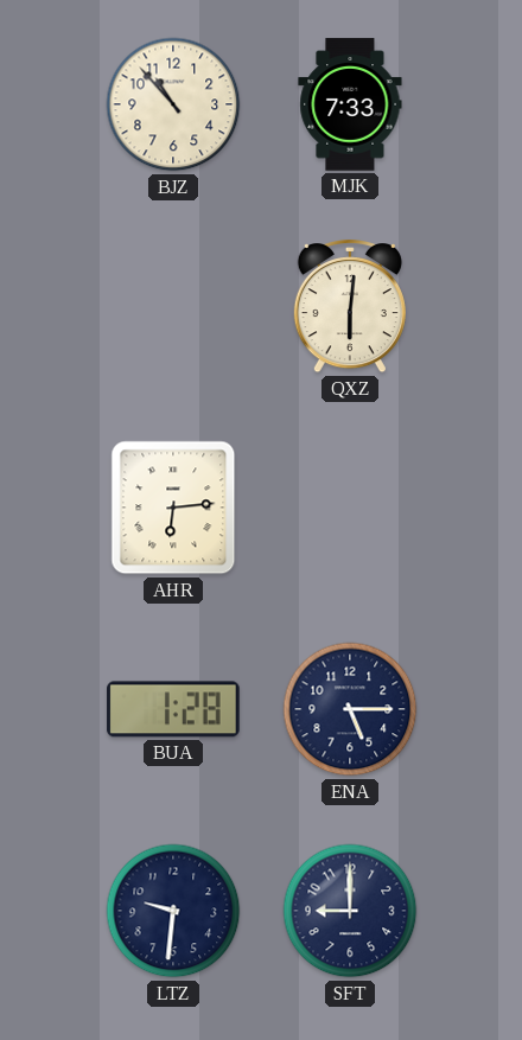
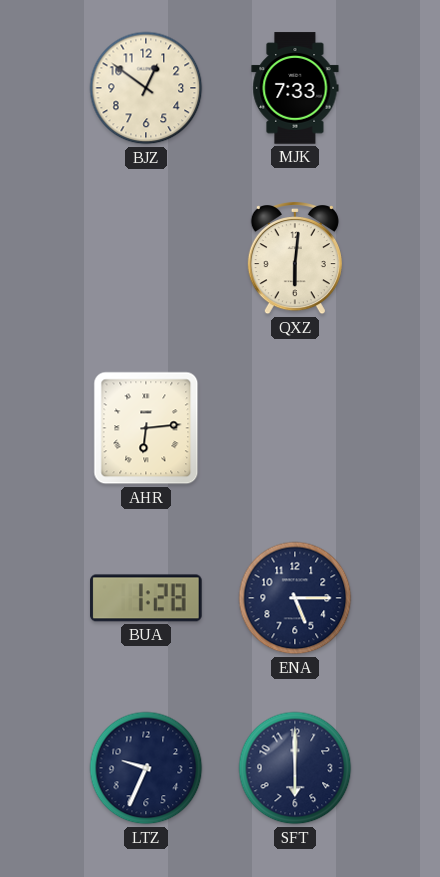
BJZ: 10:53 -> 12:51 (146, 88)
LTZ: 9:31 -> 9:34 (146, 768)
SFT: 9:00 -> 6:00 (295, 768)
